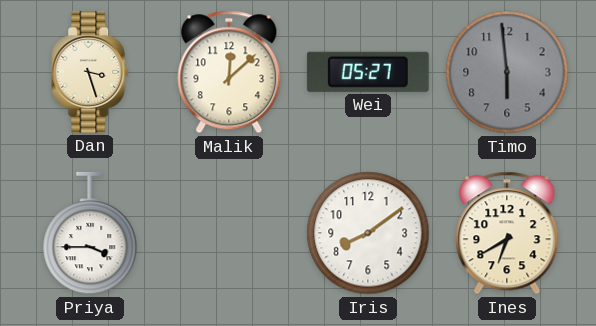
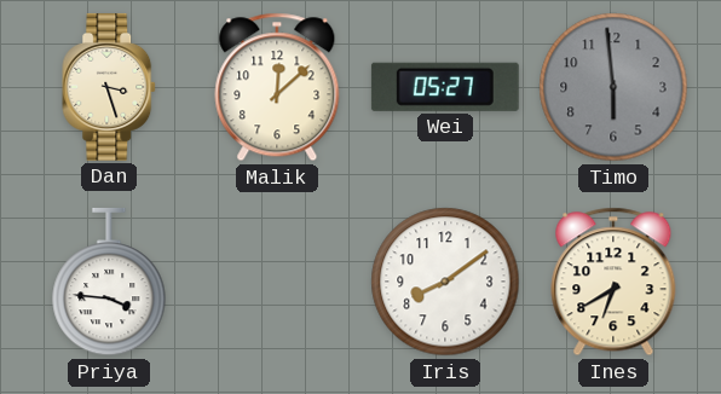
Priya: 3:45 -> 3:46 (109, 282)
